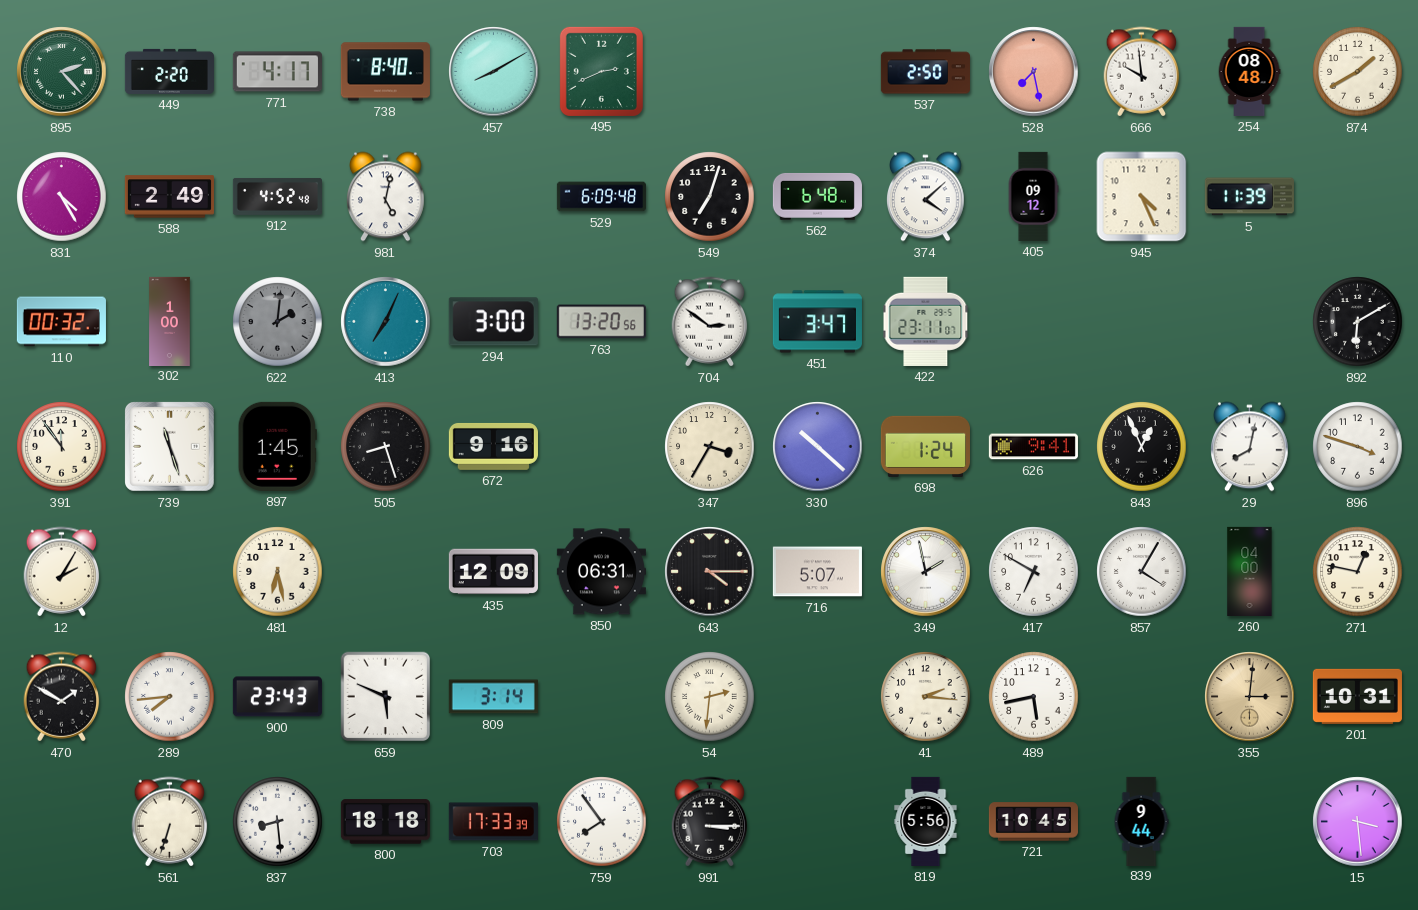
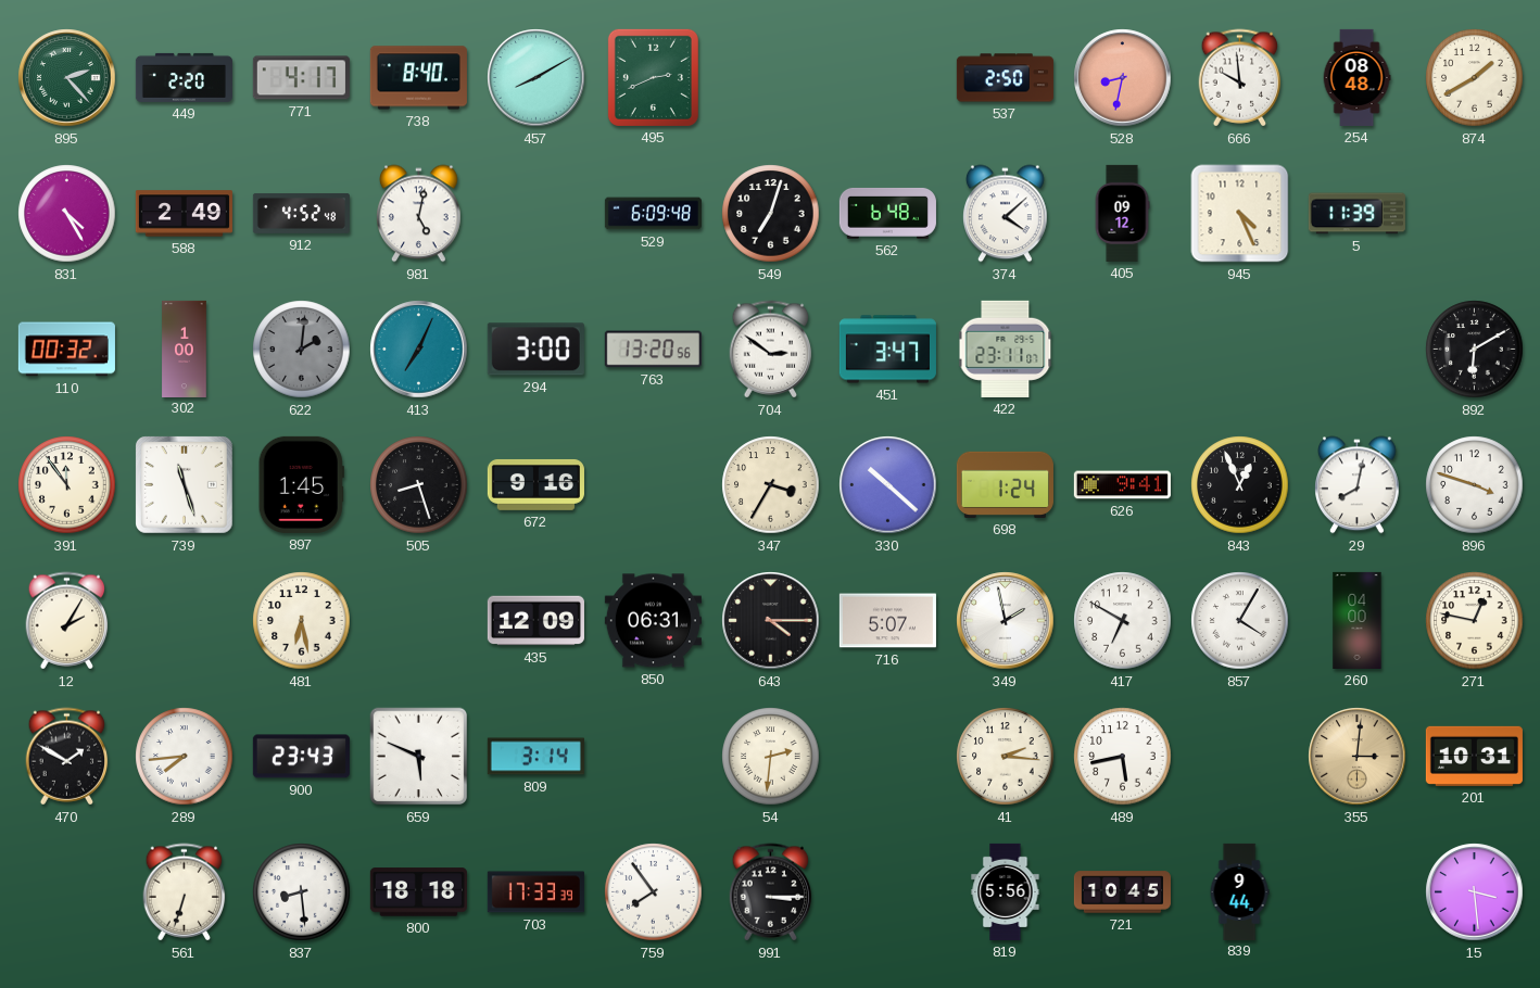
528: 7:28 -> 8:32 (1123, 78)
